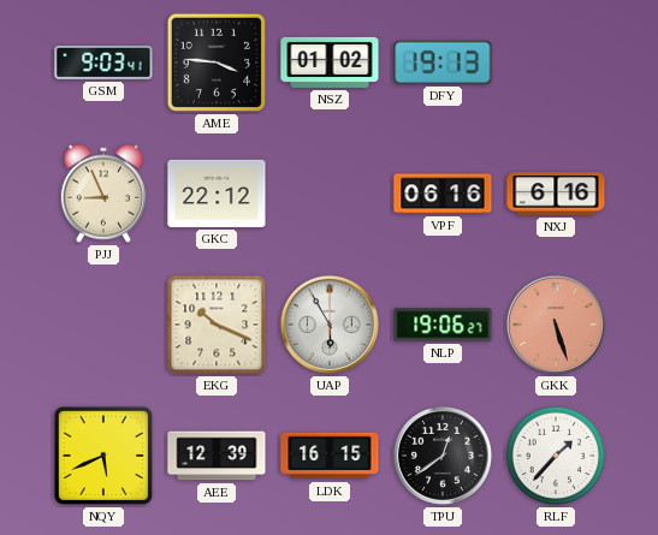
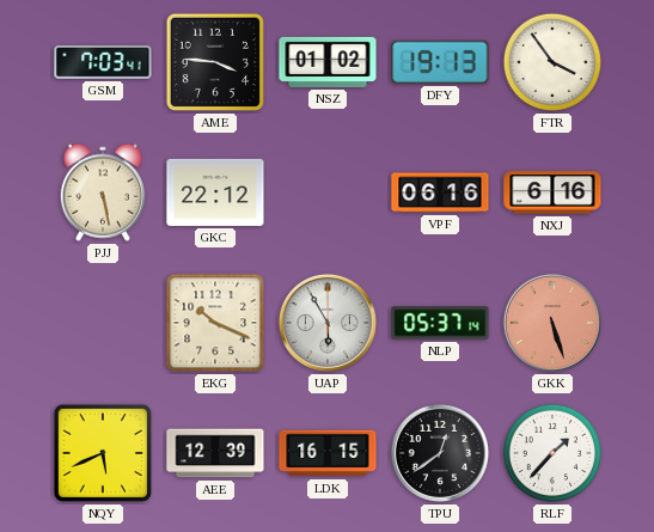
GSM: 9:03 -> 7:03 (103, 63)
FTR: none -> 3:54 (552, 62)
PJJ: 8:56 -> 5:28 (102, 192)
NLP: 19:06 -> 05:37 (440, 323)
